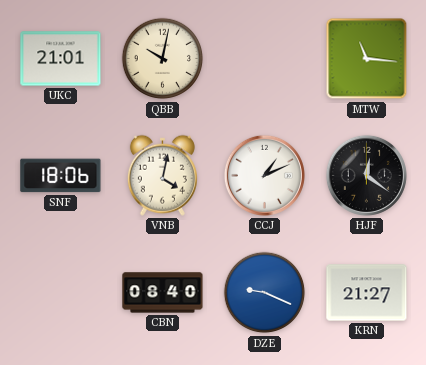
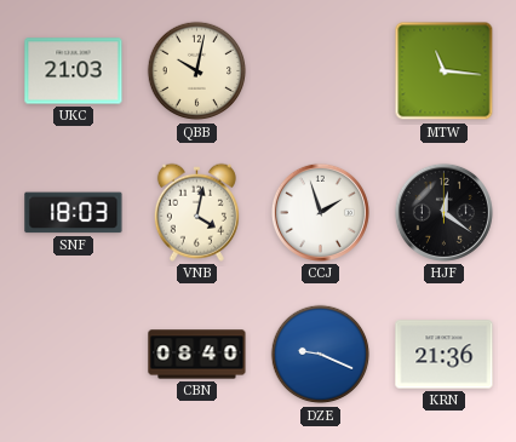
UKC: 21:01 -> 21:03 (74, 71)
SNF: 18:06 -> 18:03 (74, 213)
CCJ: 1:11 -> 1:57 (320, 212)
KRN: 21:27 -> 21:36 (445, 355)
